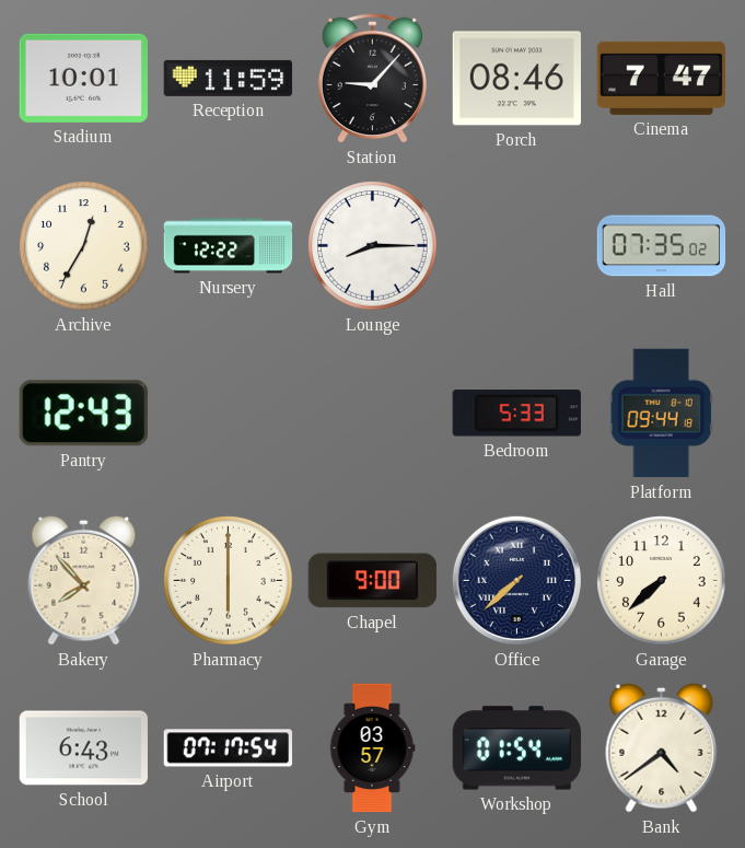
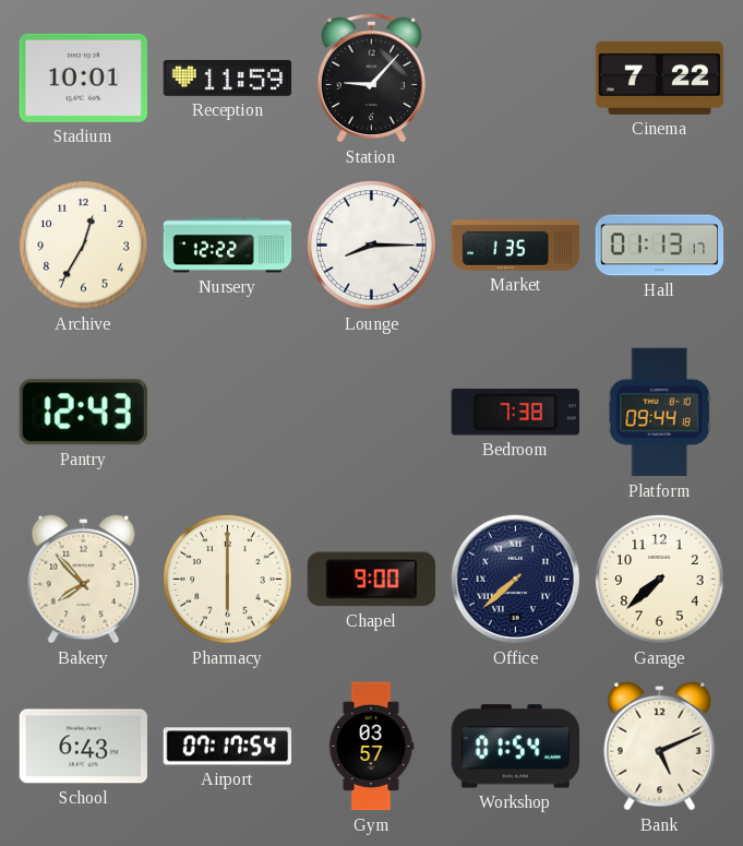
Porch: 08:46 -> none (516, 79)
Cinema: 7:47 -> 7:22 (659, 78)
Market: none -> 1:35 (516, 246)
Hall: 07:35 -> 01:13 (660, 246)
Bedroom: 5:33 -> 7:38 (515, 413)
Bank: 4:39 -> 5:11 (660, 746)
